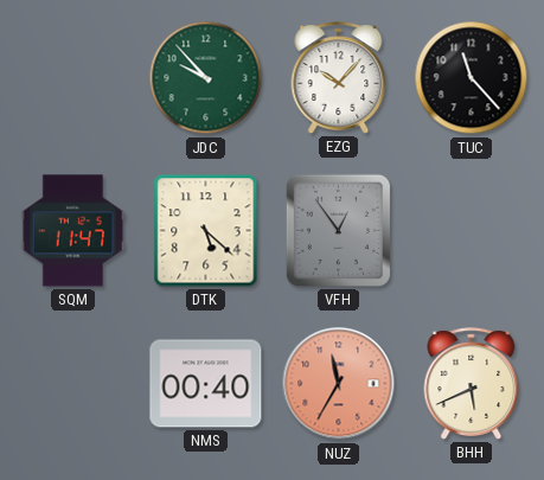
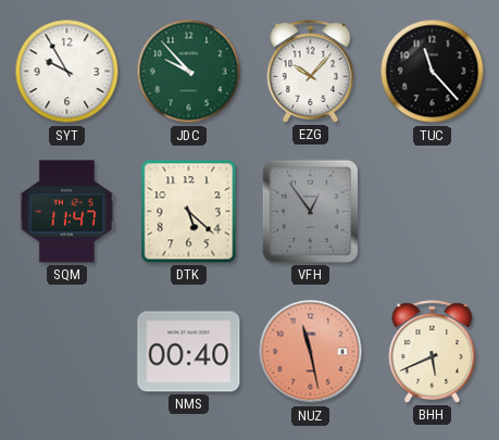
SYT: none -> 9:55 (67, 72)
NUZ: 11:35 -> 11:28 (311, 352)
